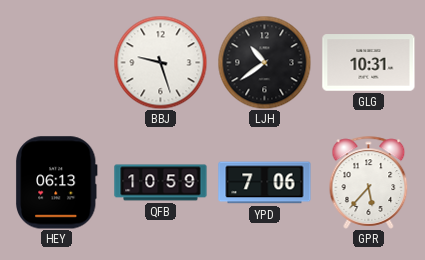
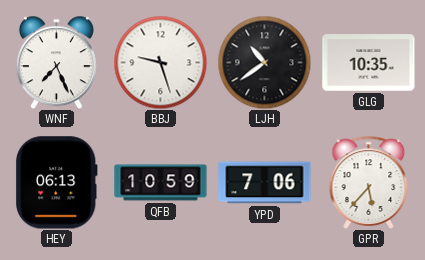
WNF: none -> 7:26 (56, 62)
GLG: 10:31 -> 10:35 (369, 63)
